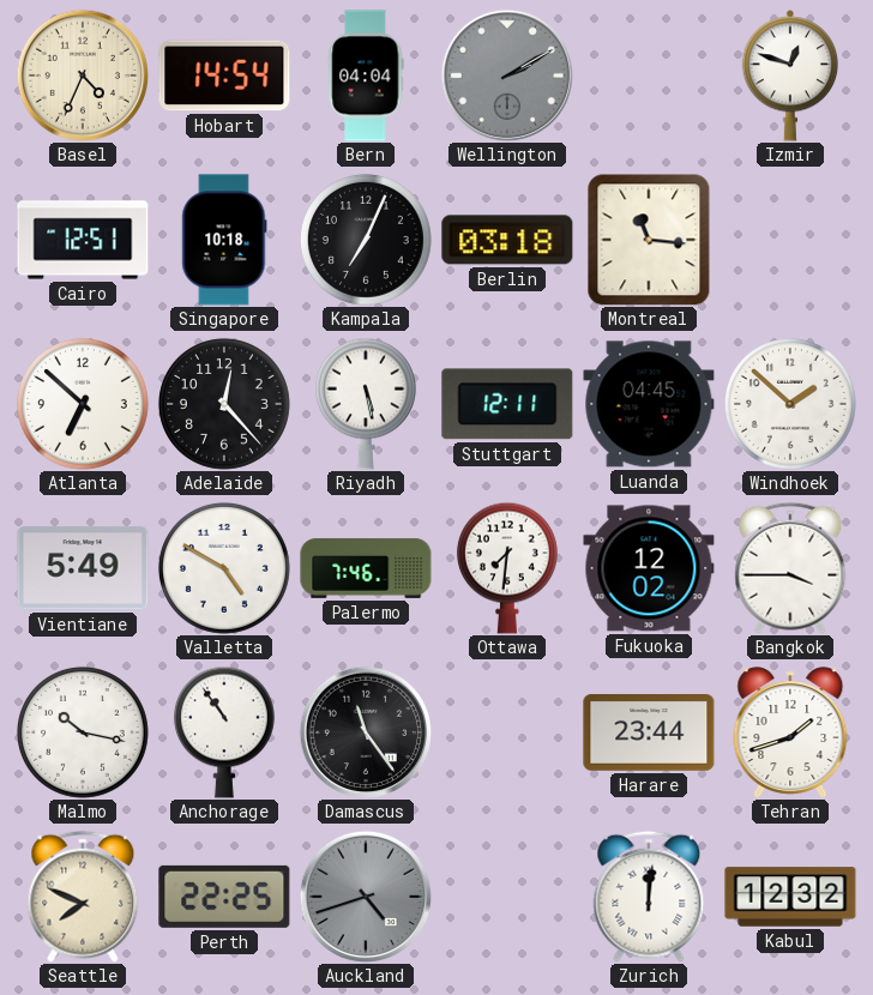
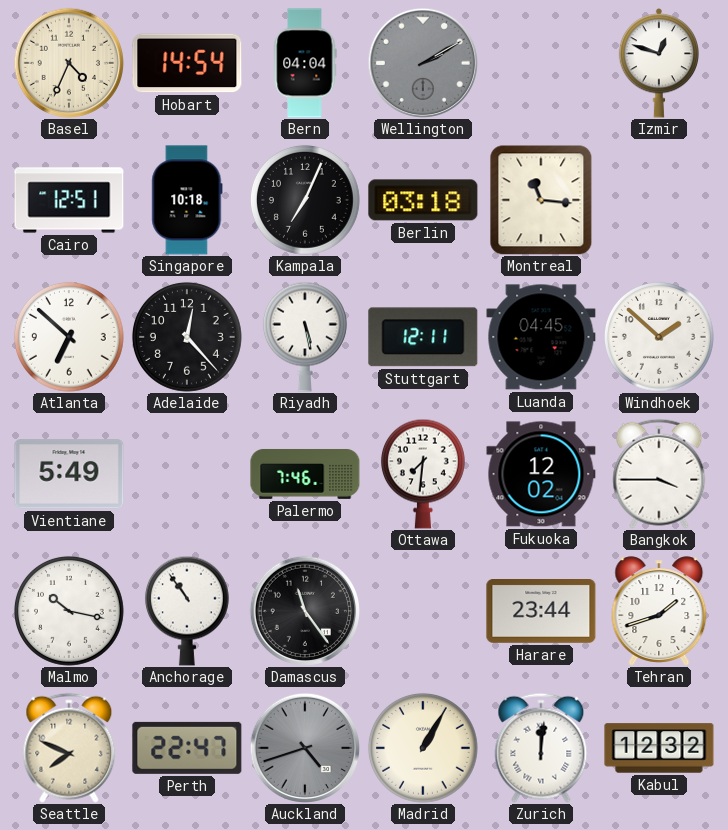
Valletta: 4:50 -> none (224, 568)
Perth: 22:25 -> 22:47 (187, 748)
Madrid: none -> 1:05 (423, 748)
